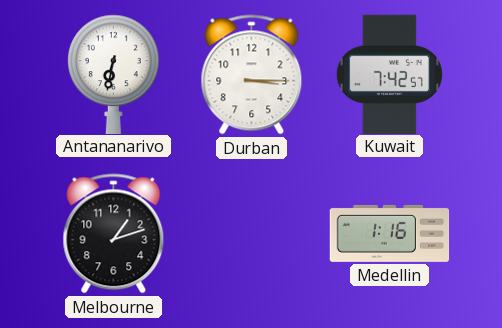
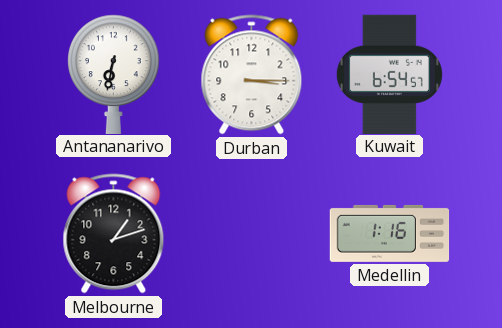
Kuwait: 7:42 -> 6:54 (389, 74)
